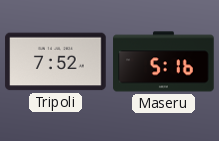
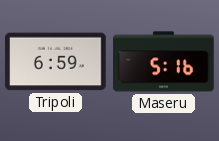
Tripoli: 7:52 -> 6:59 (56, 62)
